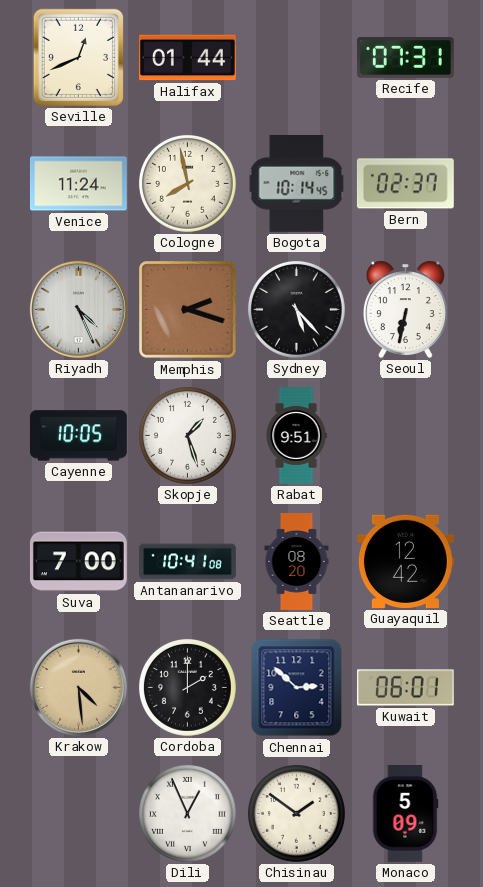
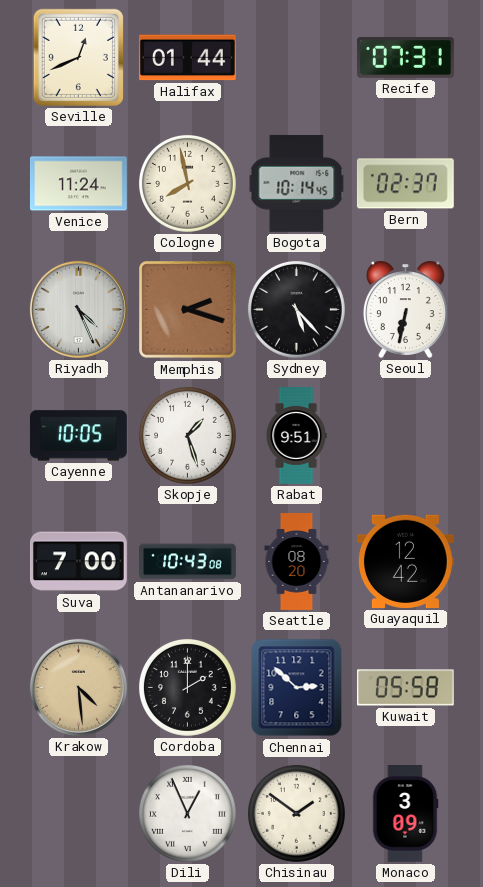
Antananarivo: 10:41 -> 10:43 (188, 562)
Kuwait: 06:01 -> 05:58 (405, 688)
Monaco: 5:09 -> 3:09 (405, 814)
